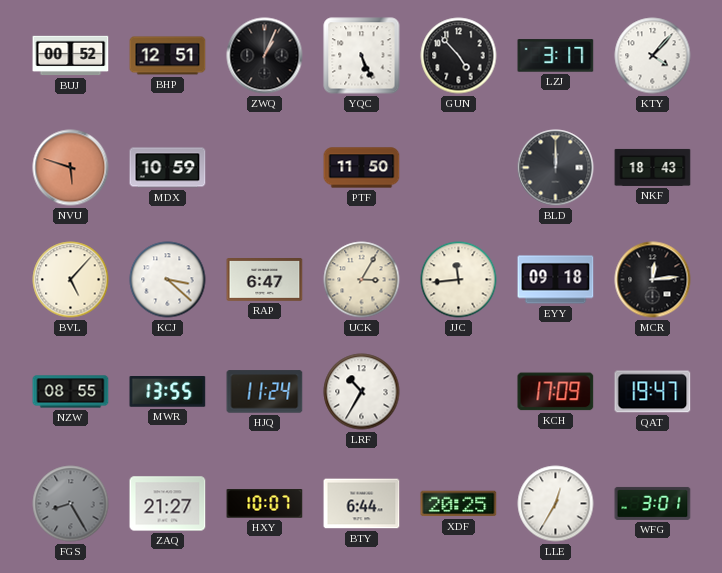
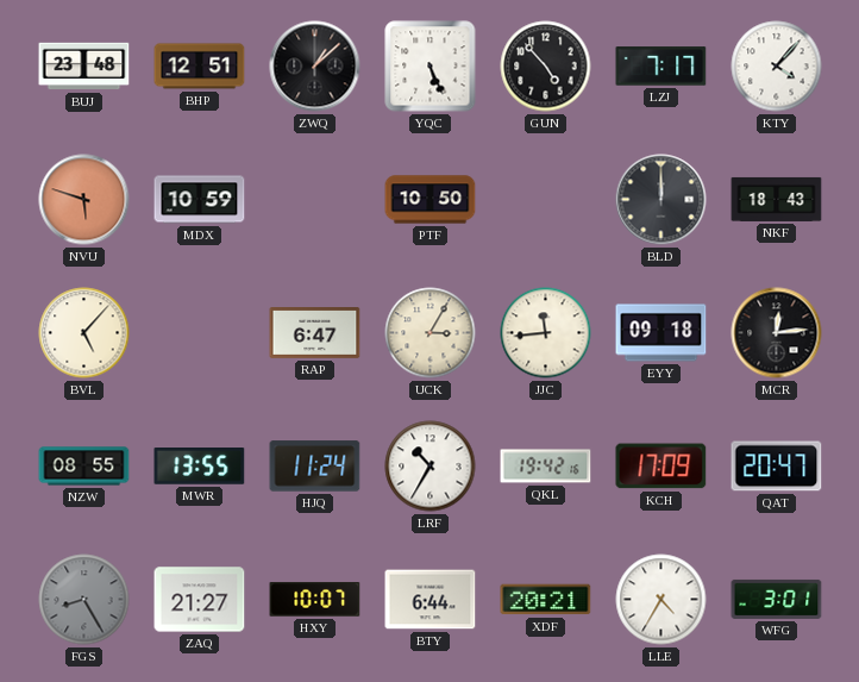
BUJ: 00:52 -> 23:48 (84, 67)
ZWQ: 1:04 -> 1:08 (315, 67)
LZJ: 3:17 -> 7:17 (662, 67)
PTF: 11:50 -> 10:50 (431, 200)
KCJ: 3:22 -> none (168, 280)
QKL: none -> 19:42 (546, 467)
QAT: 19:47 -> 20:47 (777, 467)
XDF: 20:25 -> 20:21 (546, 600)
LLE: 12:35 -> 4:35 (662, 600)
